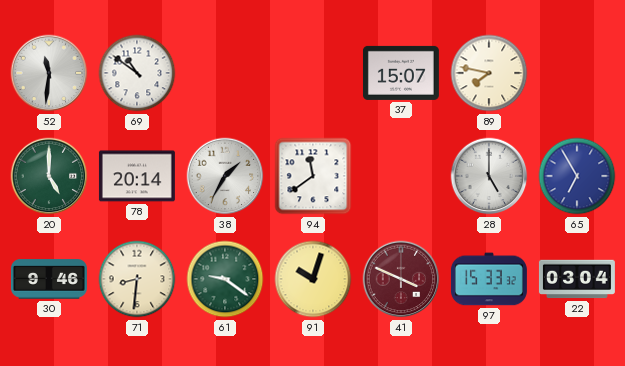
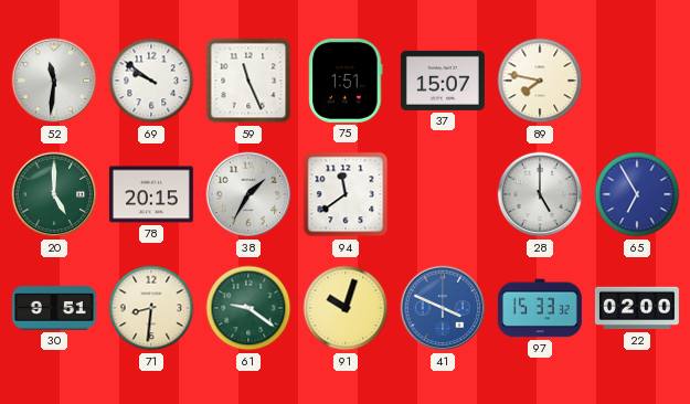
69: 10:51 -> 9:51 (151, 81)
59: none -> 11:26 (248, 81)
75: none -> 1:51 (346, 81)
78: 20:14 -> 20:15 (151, 194)
30: 9:46 -> 9:51 (54, 308)
41 dial: burgundy -> blue (443, 308)
22: 03:04 -> 02:00 (637, 308)
